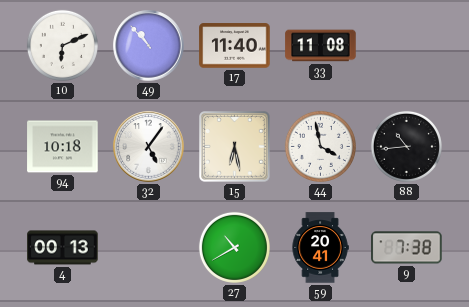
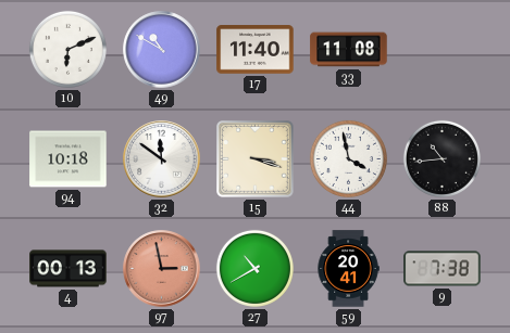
49: 10:53 -> 10:50 (162, 50)
32: 5:06 -> 11:51 (162, 159)
15: 6:28 -> 3:18 (256, 159)
97: none -> 2:58 (162, 269)
